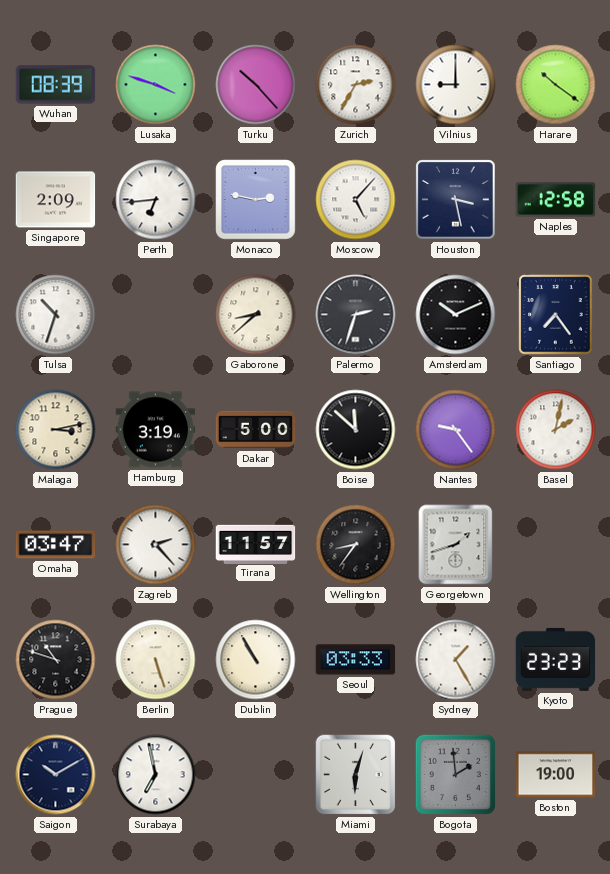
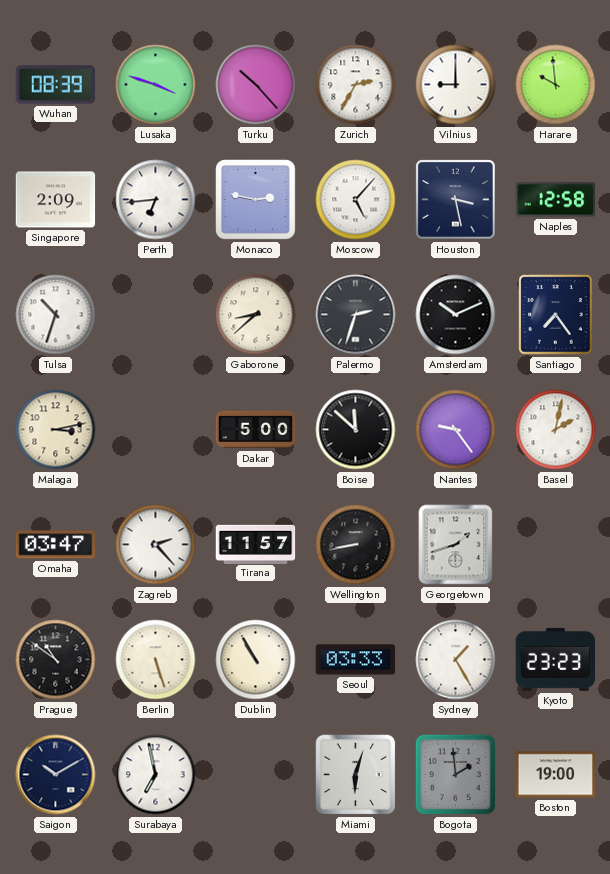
Harare: 10:21 -> 9:59 (556, 85)
Hamburg: 3:19 -> none (156, 430)
Wellington: 8:36 -> 8:43 (356, 545)
Prague: 10:48 -> 10:51 (56, 660)
